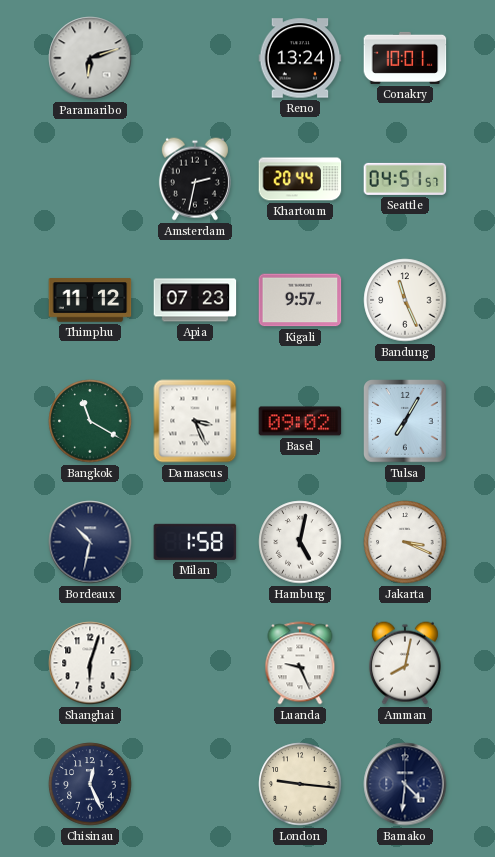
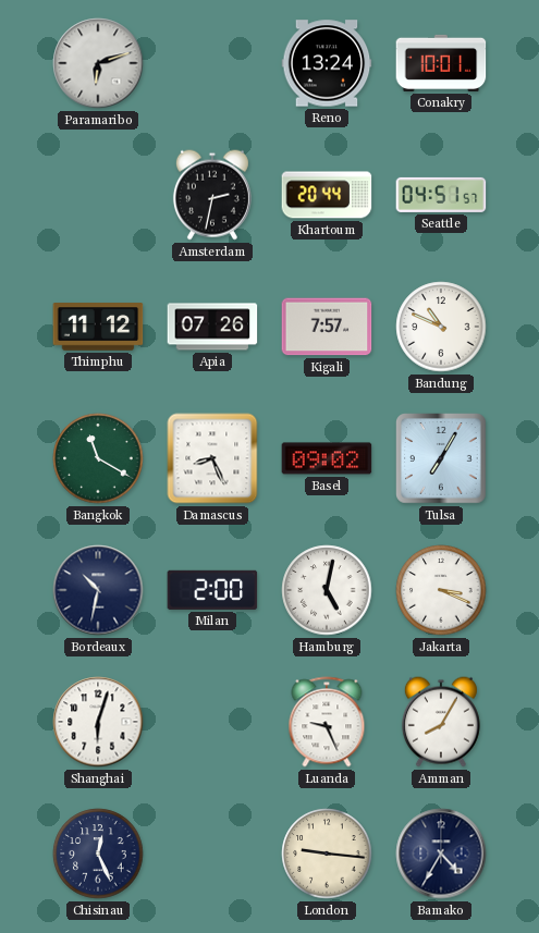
Apia: 07:23 -> 07:26 (212, 327)
Kigali: 9:57 -> 7:57 (327, 327)
Bandung: 11:26 -> 10:49 (441, 327)
Damascus: 3:26 -> 8:26 (212, 458)
Milan: 1:58 -> 2:00 (212, 590)
Amman: 8:02 -> 8:05 (441, 722)
Bamako: 4:31 -> 4:35 (441, 854)
